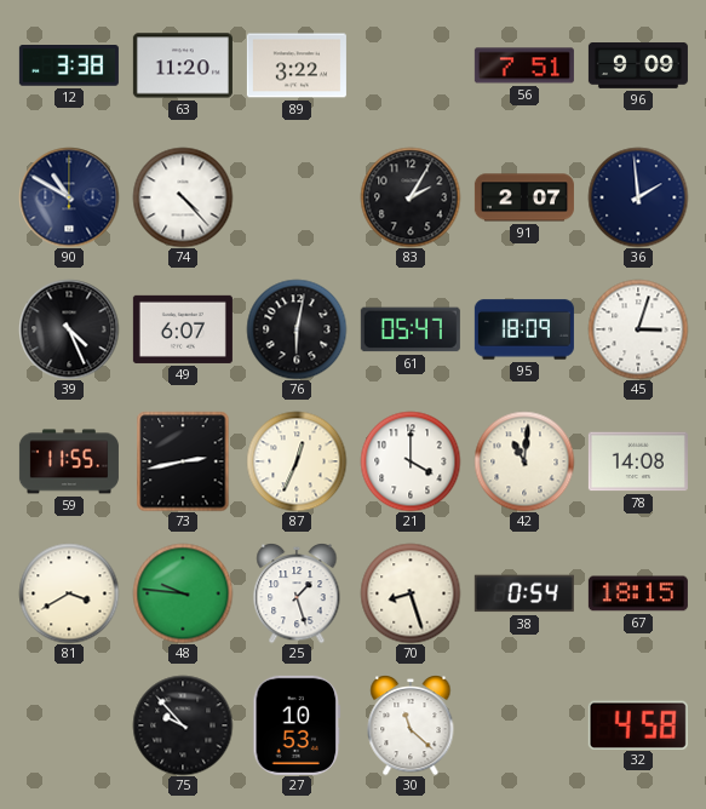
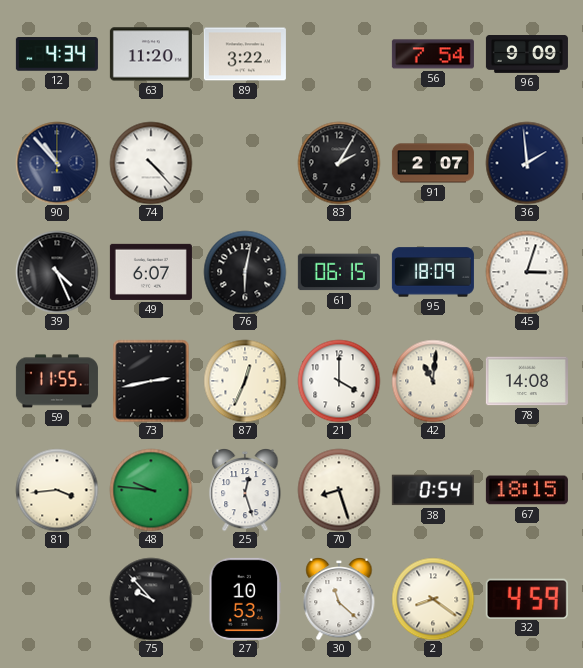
12: 3:38 -> 4:34 (57, 54)
56: 7:51 -> 7:54 (433, 54)
90: 10:50 -> 10:53 (57, 163)
61: 05:47 -> 06:15 (339, 272)
81: 3:40 -> 3:44 (57, 490)
25: 1:27 -> 12:27 (245, 490)
2: none -> 8:21 (433, 599)
32: 4:58 -> 4:59 (527, 598)
